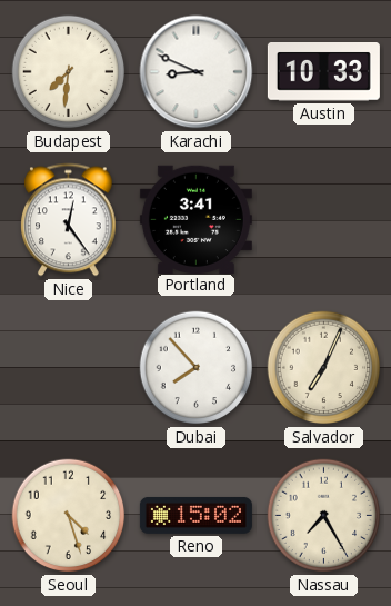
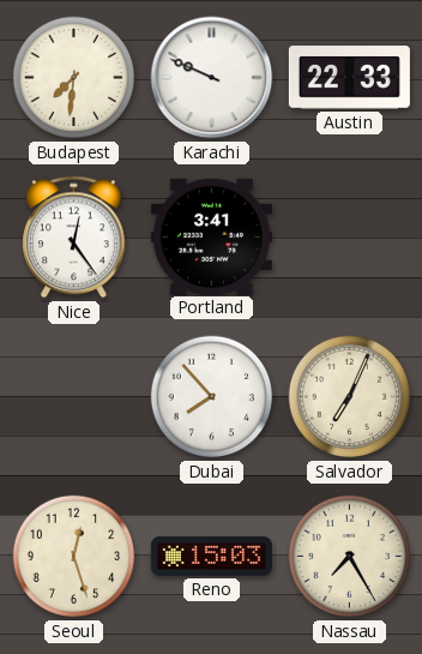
Karachi: 8:49 -> 9:49 (212, 78)
Austin: 10:33 -> 22:33 (349, 78)
Seoul: 4:27 -> 12:27 (74, 557)
Reno: 15:02 -> 15:03 (211, 556)
